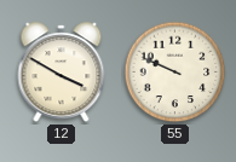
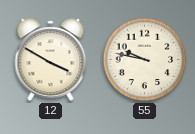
55: 9:49 -> 9:47 (145, 60)
